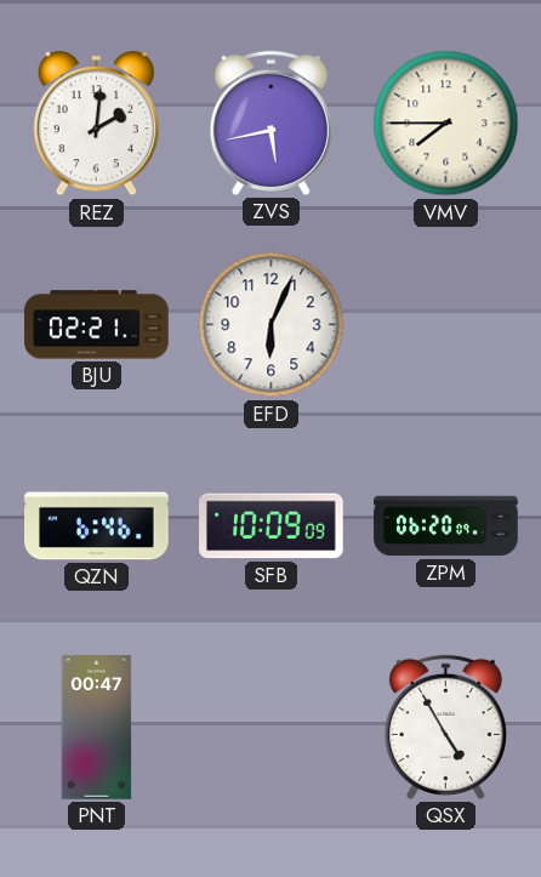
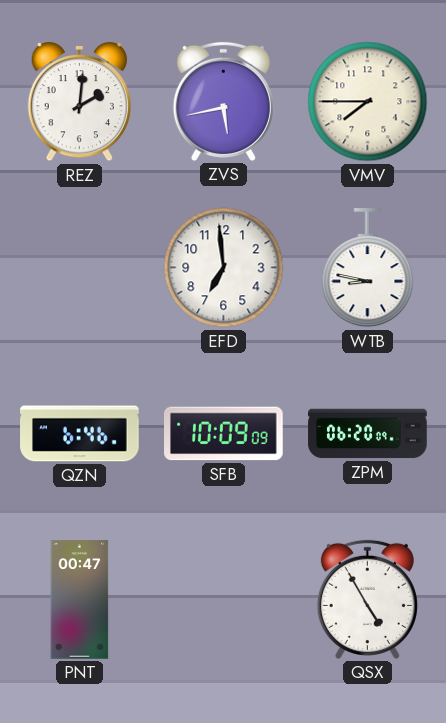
BJU: 02:21 -> none (97, 325)
EFD: 6:04 -> 6:59 (224, 268)
WTB: none -> 8:47 (368, 268)
